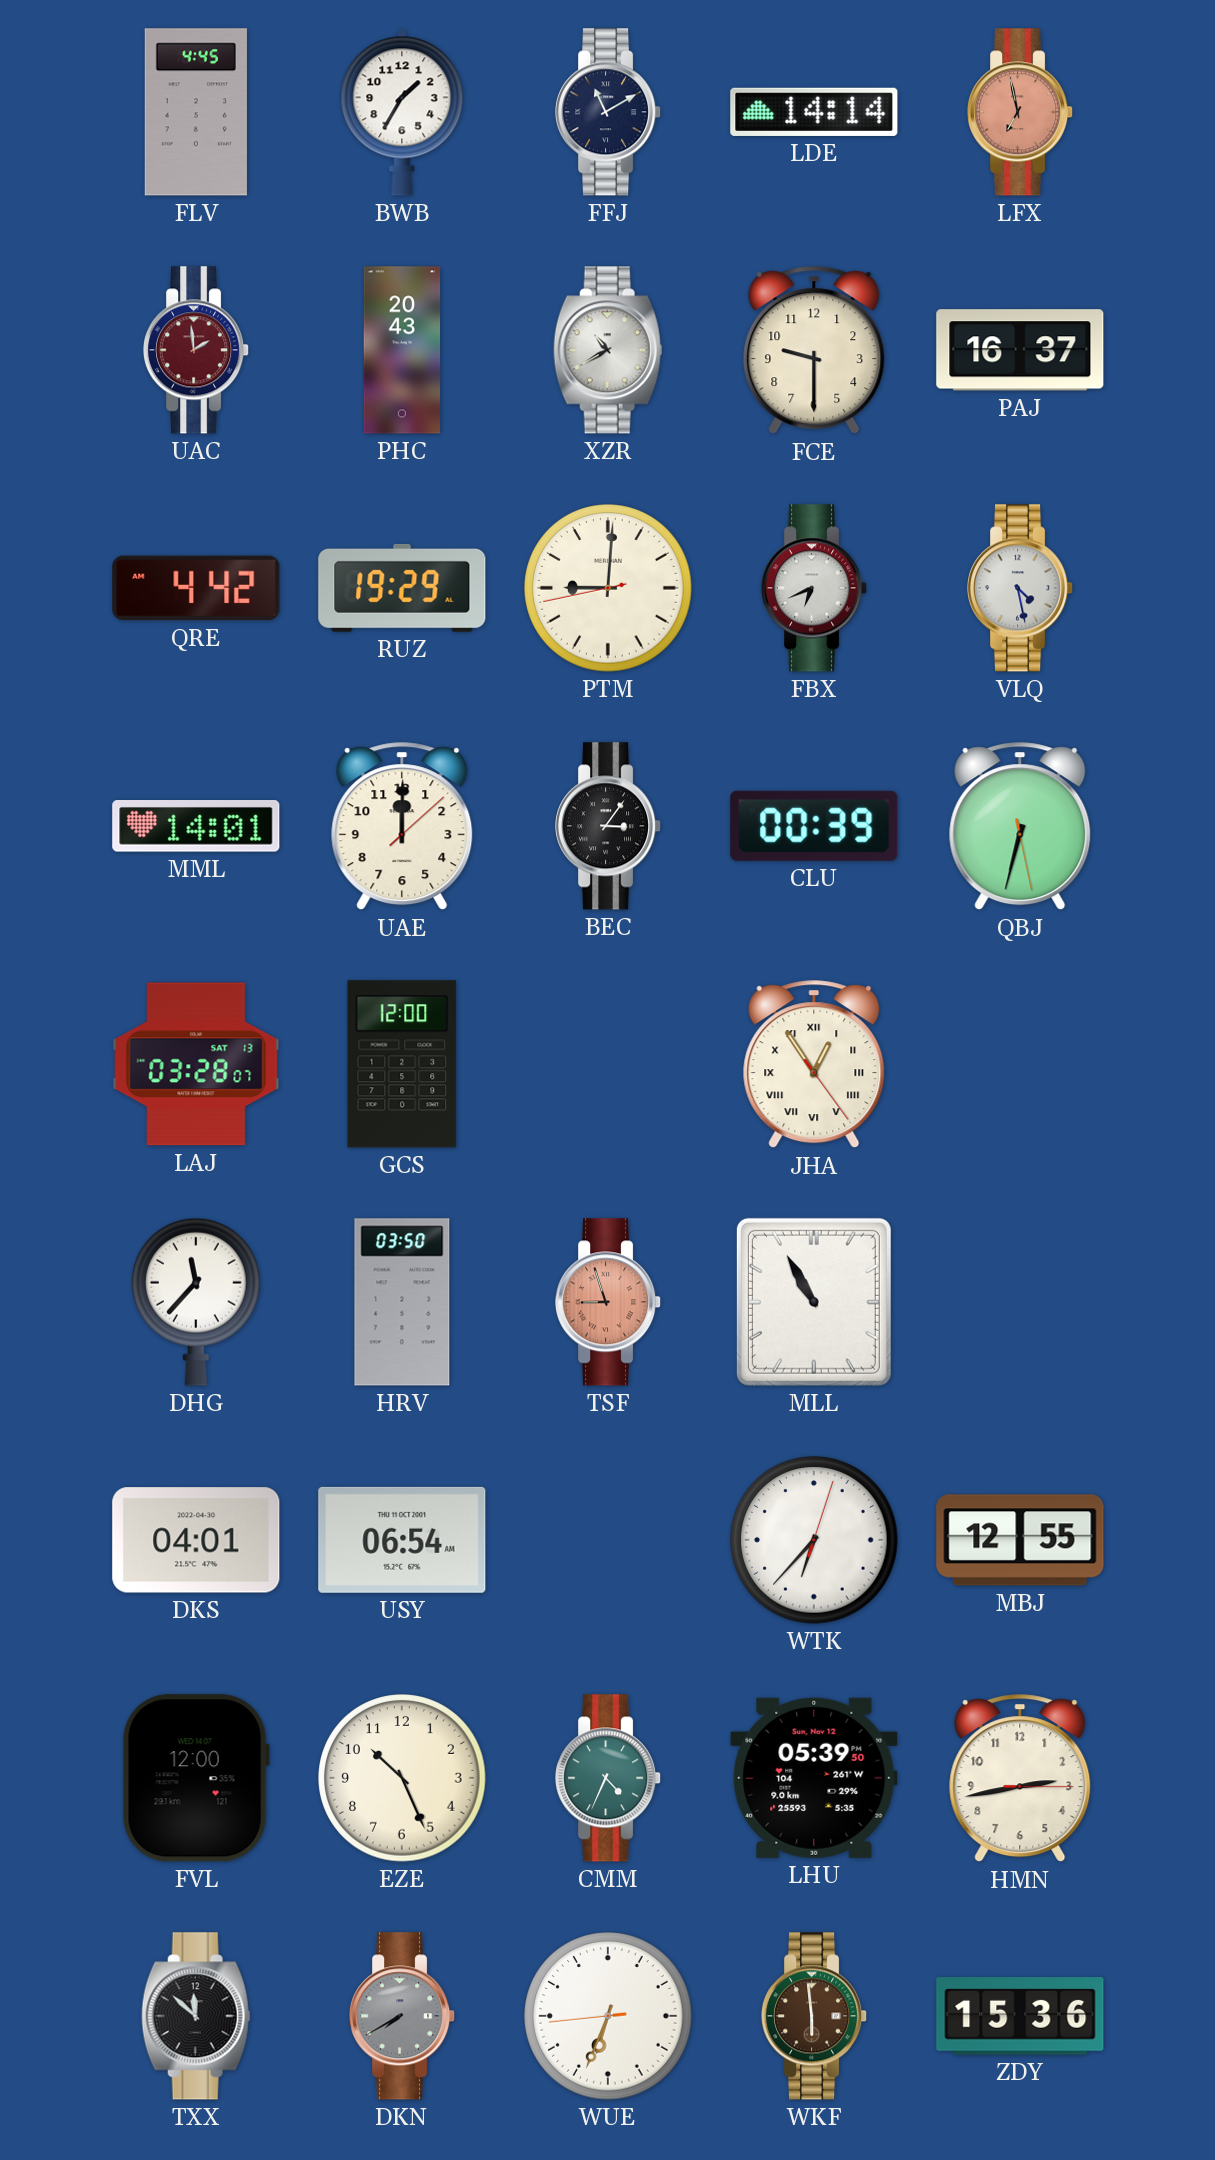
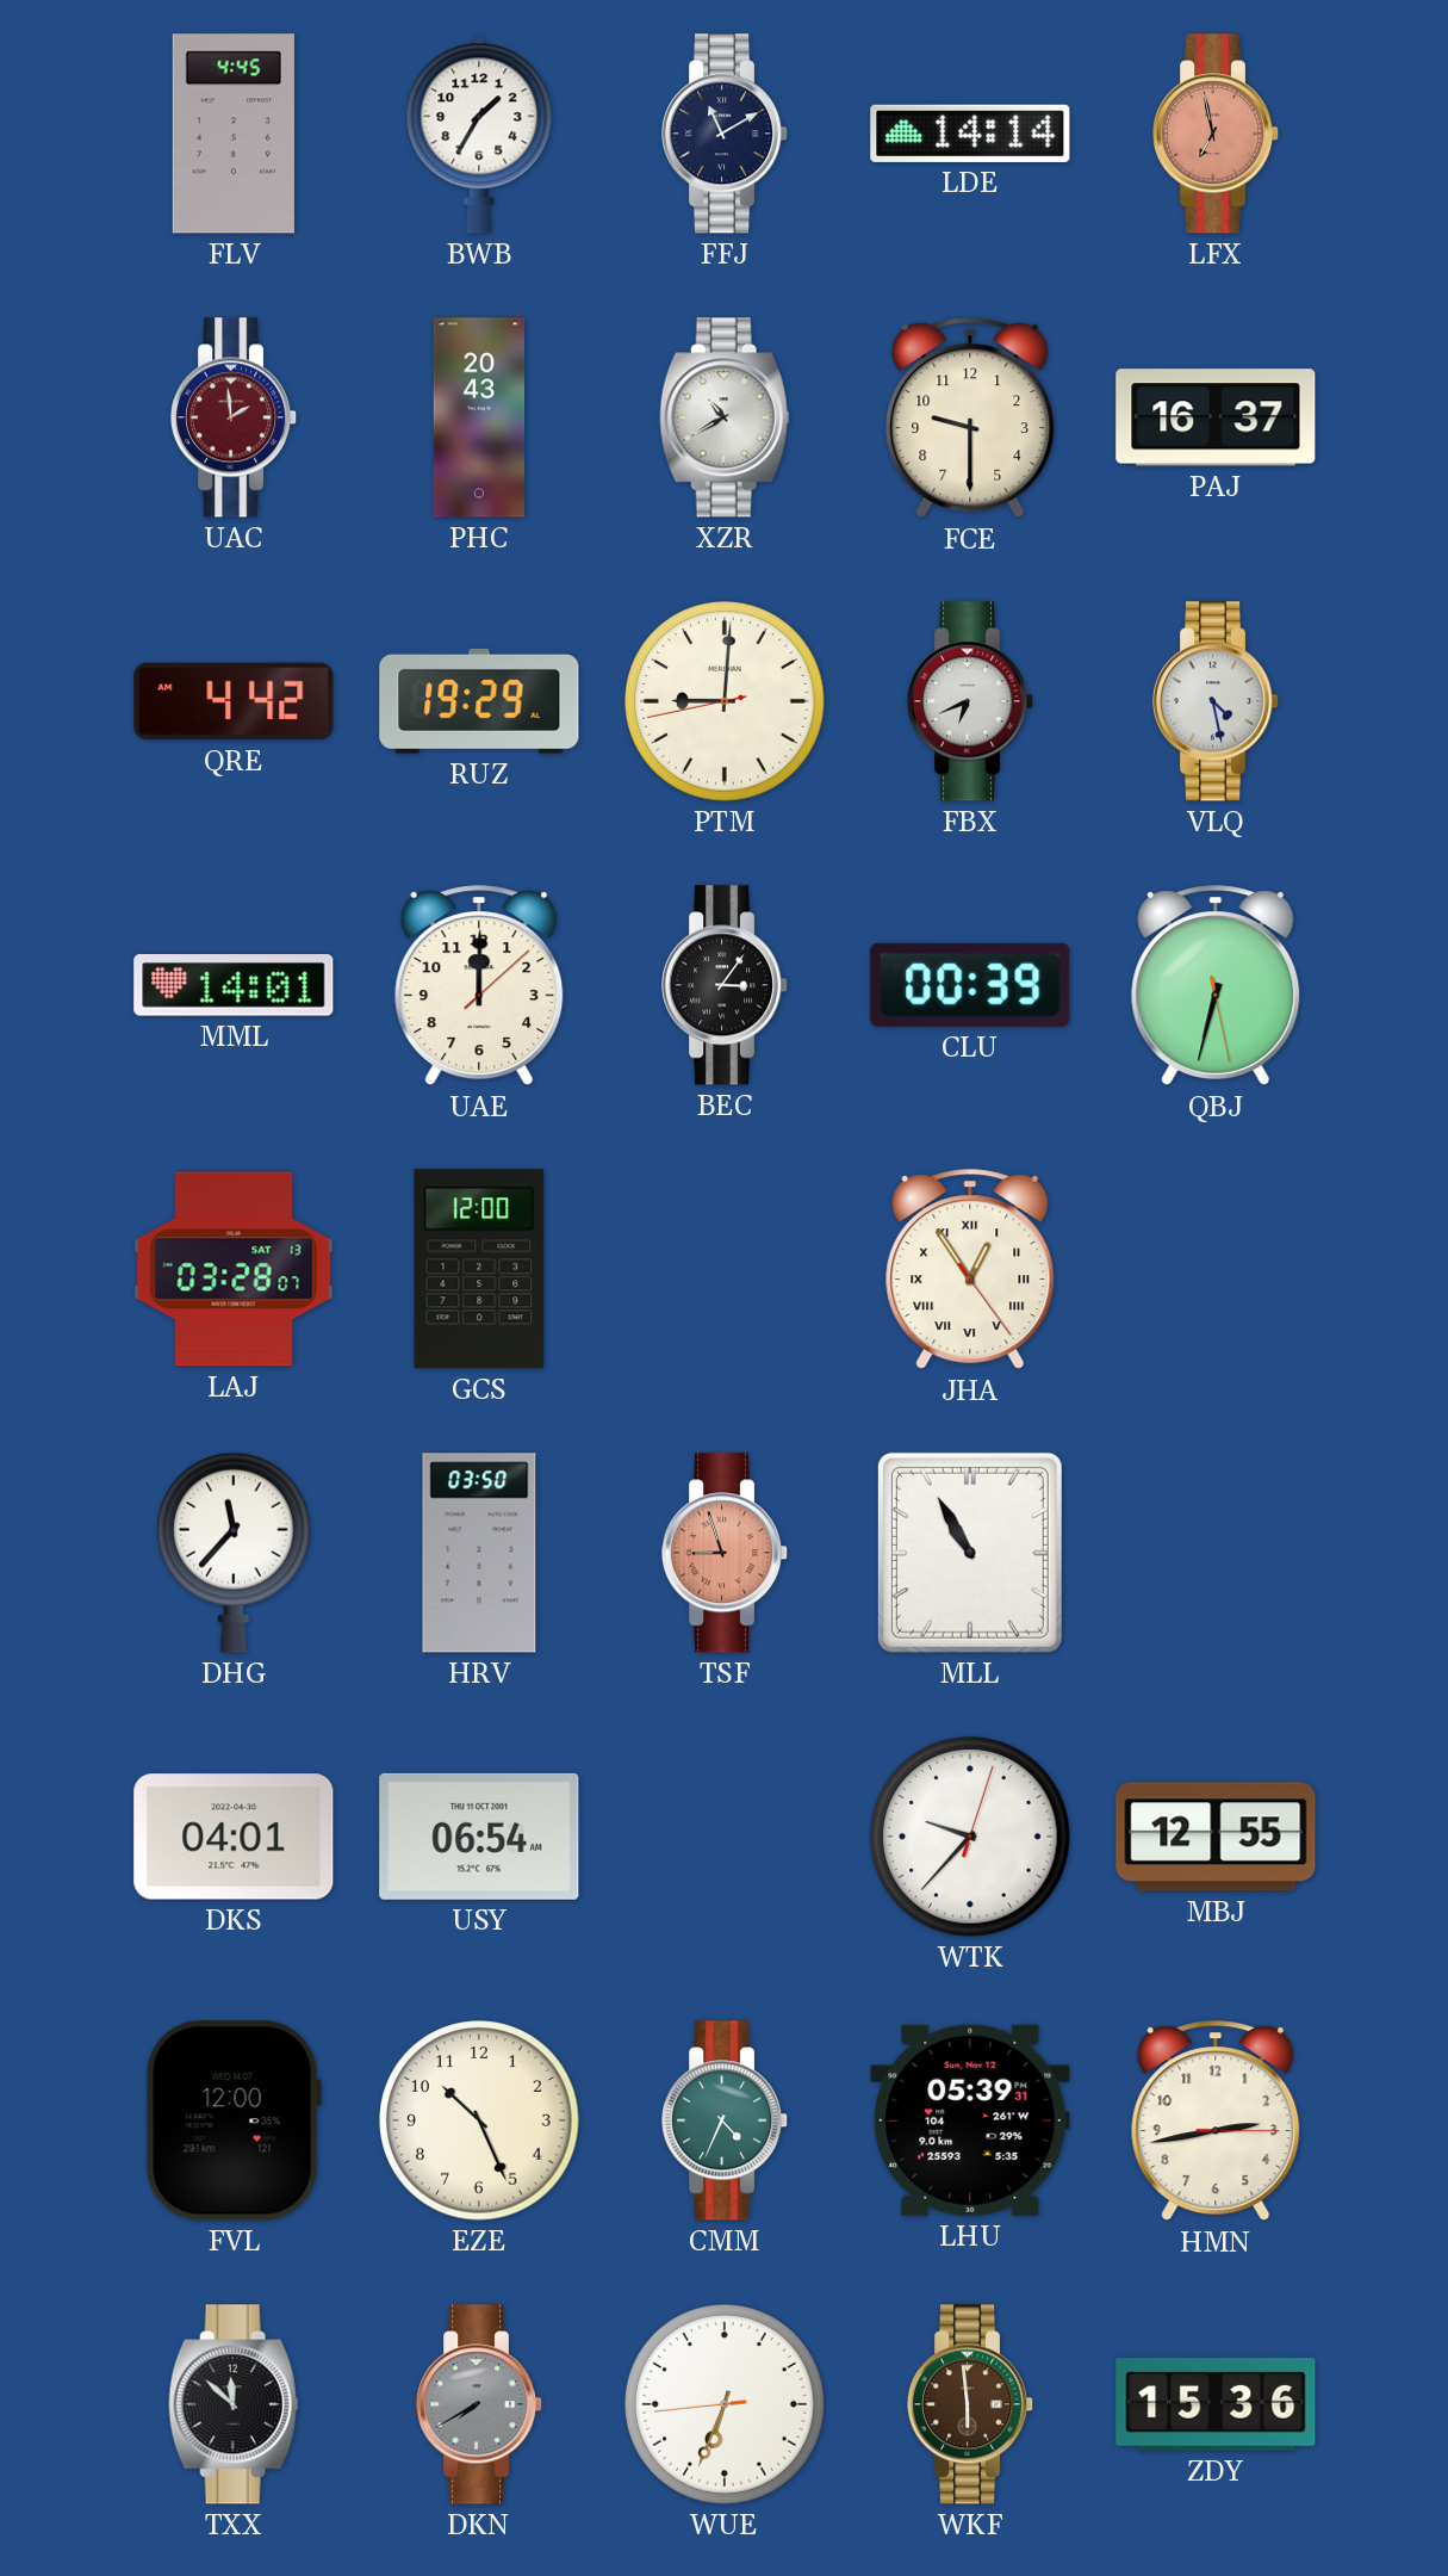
WTK: 6:37 -> 9:37 (970, 1837)
LHU: 05:39:50 -> 05:39:31 (970, 2120)
